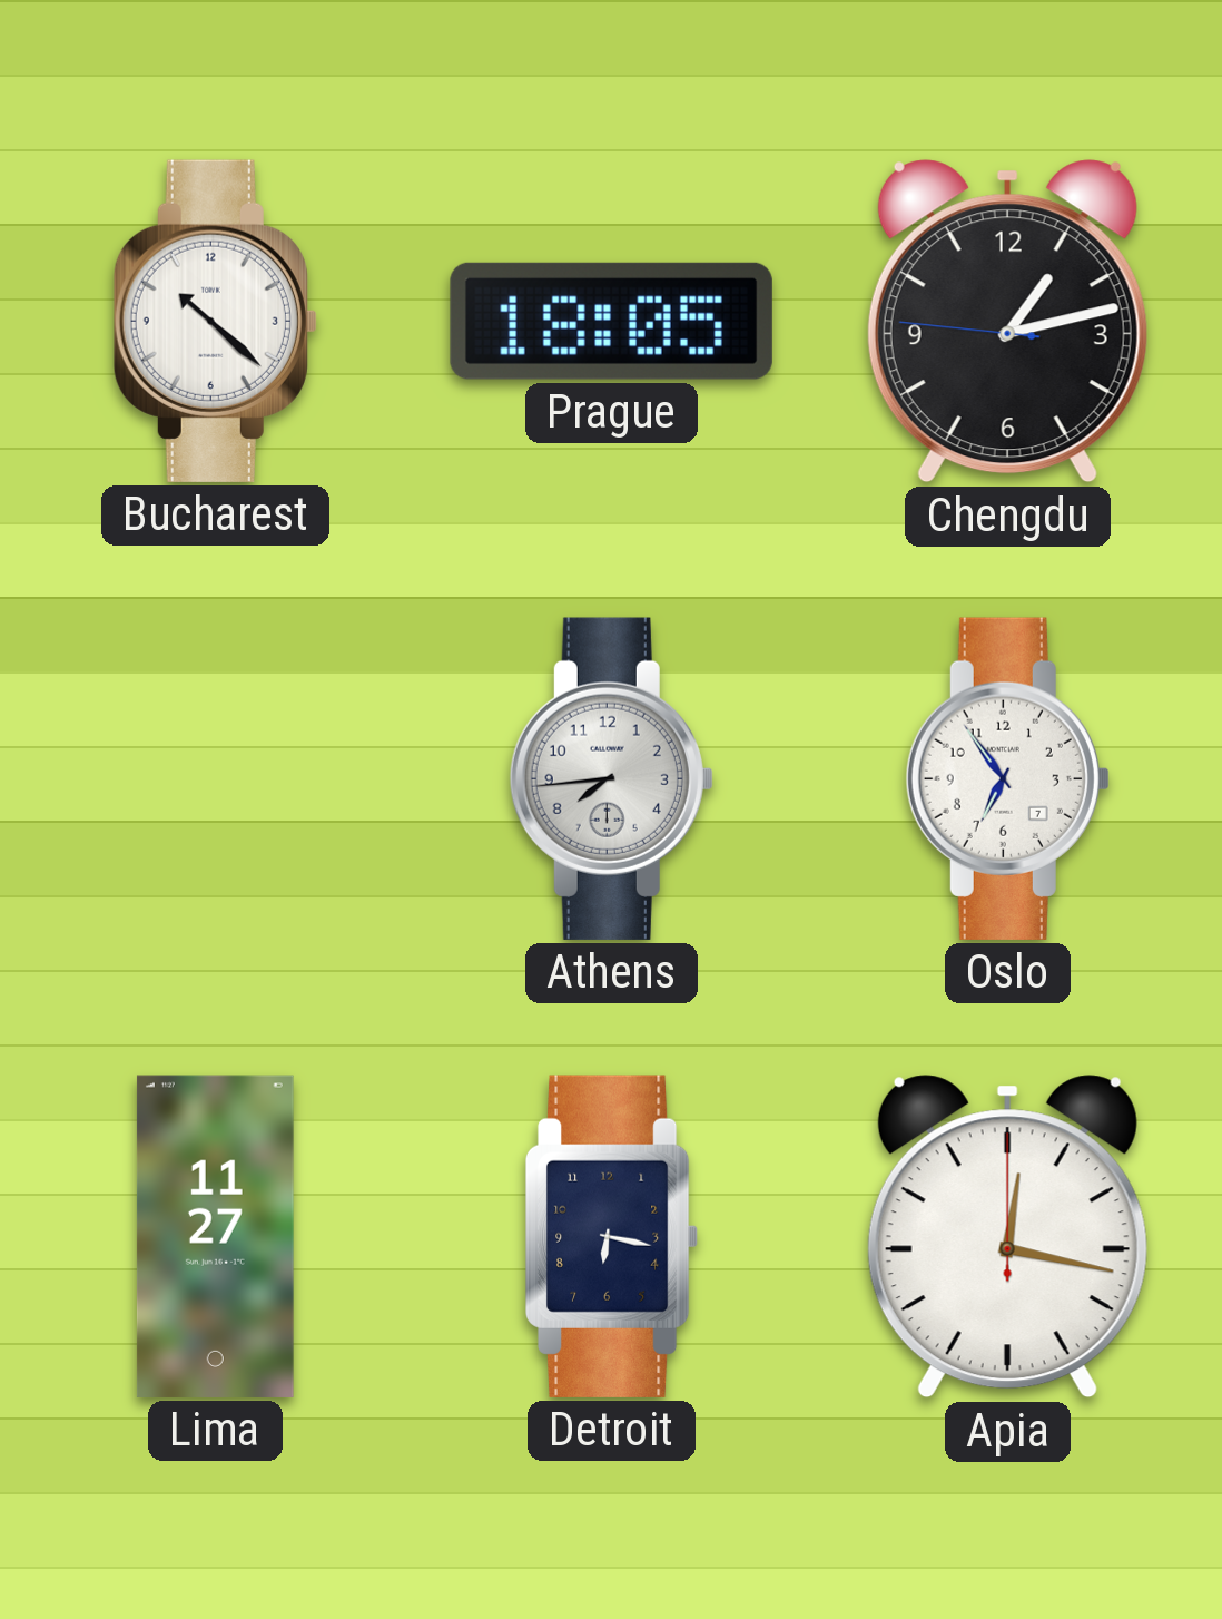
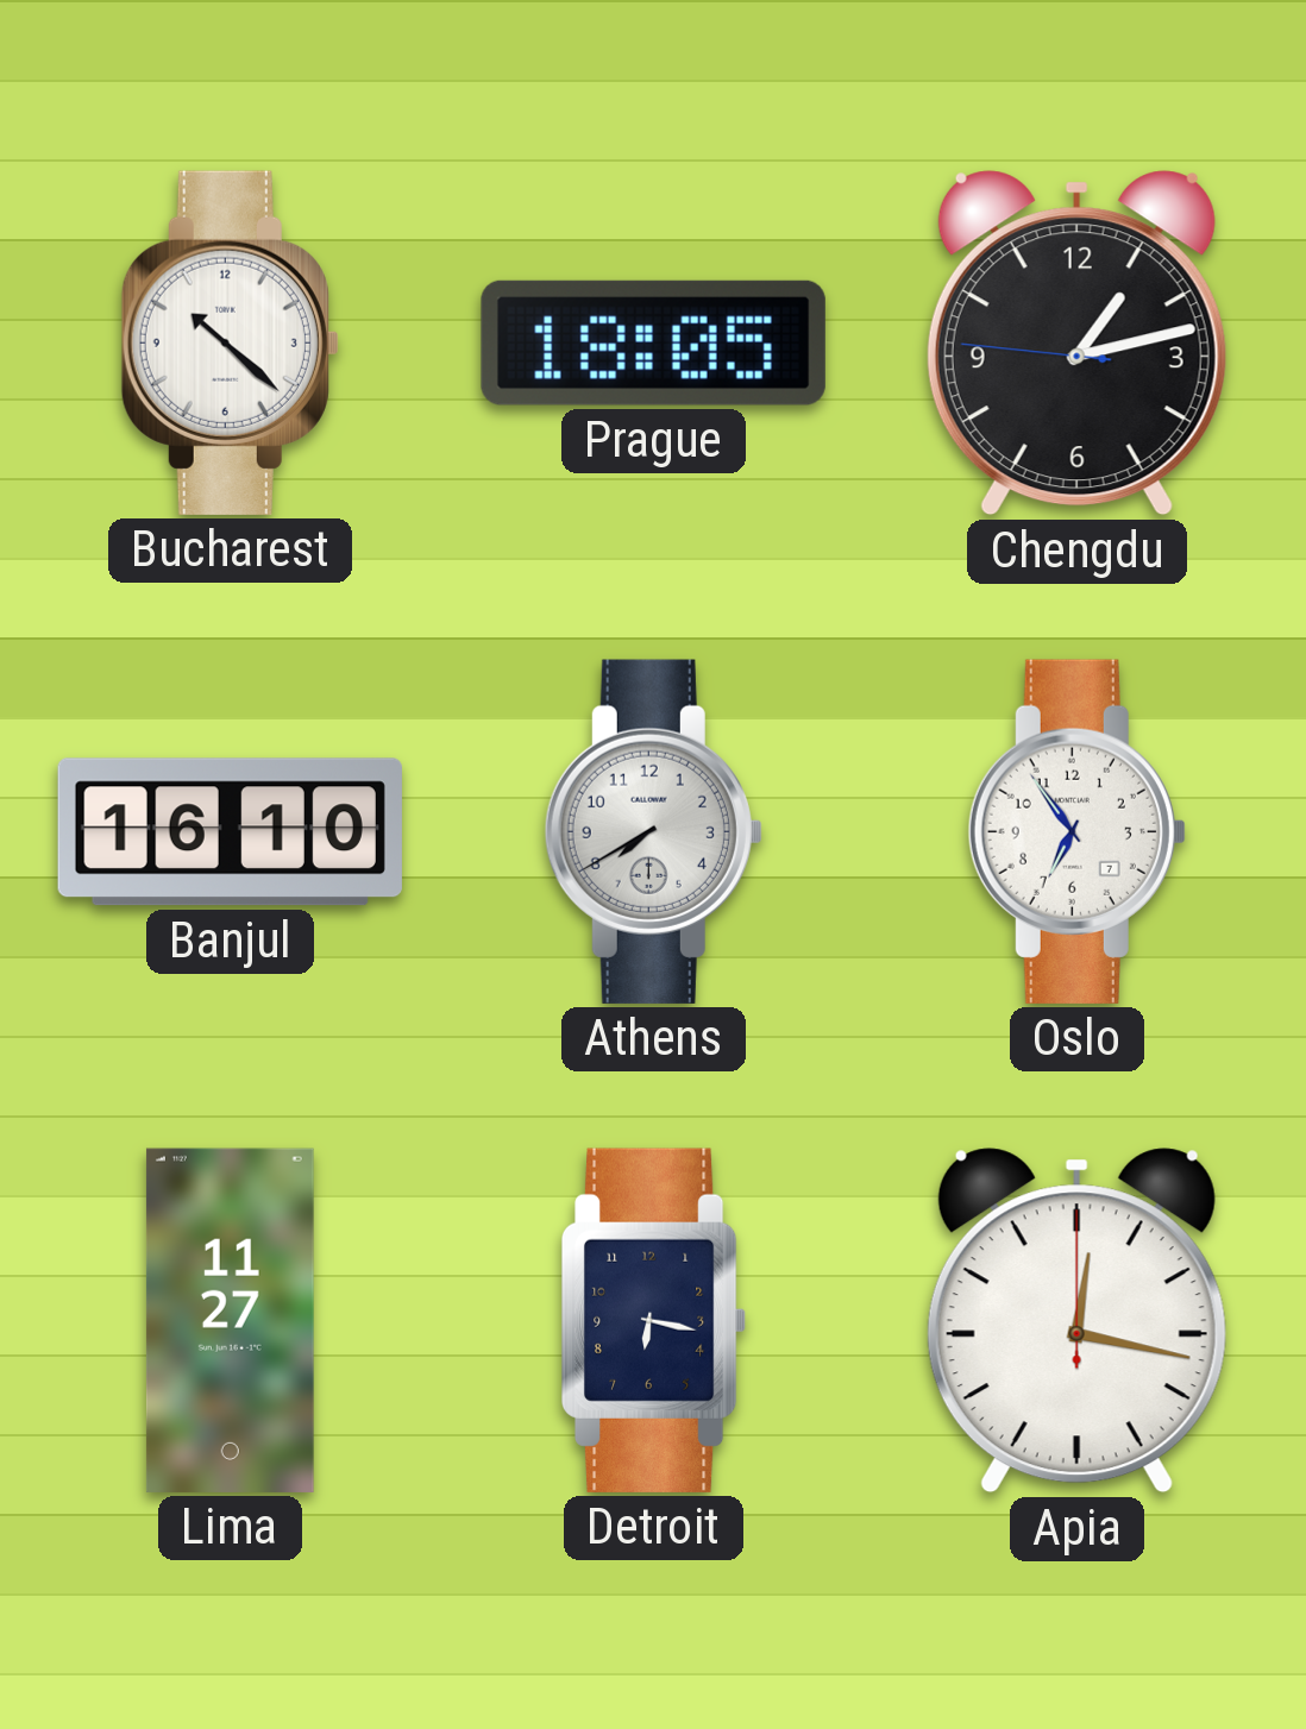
Banjul: none -> 16:10 (230, 832)
Athens: 7:44 -> 7:40 (653, 831)
